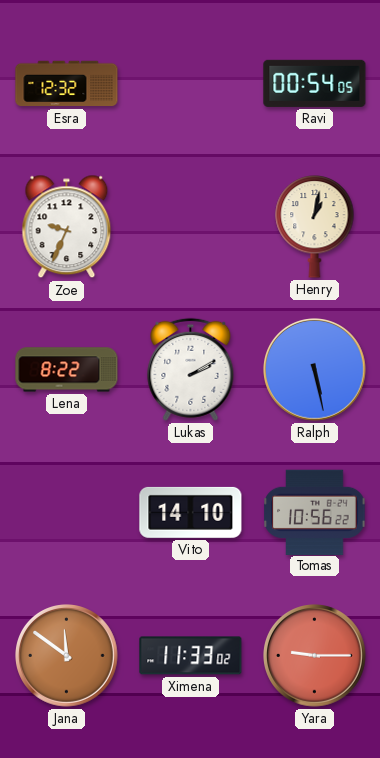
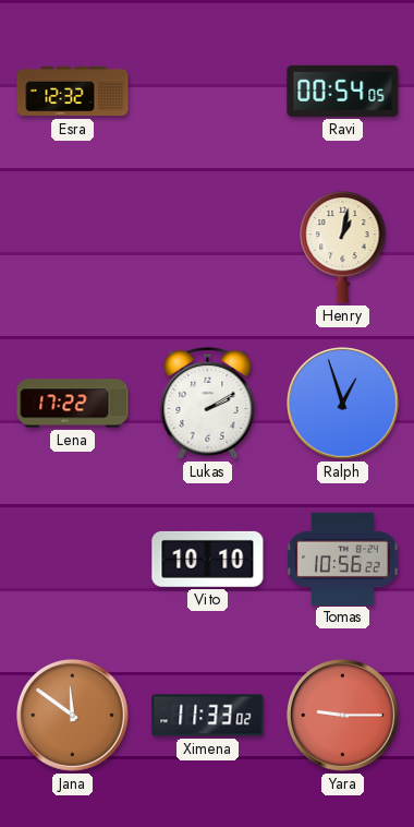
Zoe: 9:34 -> none (67, 227)
Lena: 8:22 -> 17:22 (73, 404)
Ralph: 5:28 -> 12:57 (343, 404)
Vito: 14:10 -> 10:10 (208, 559)
